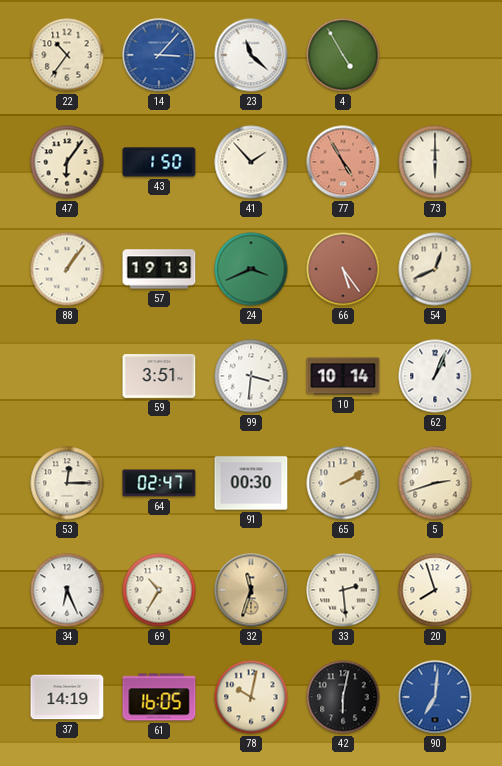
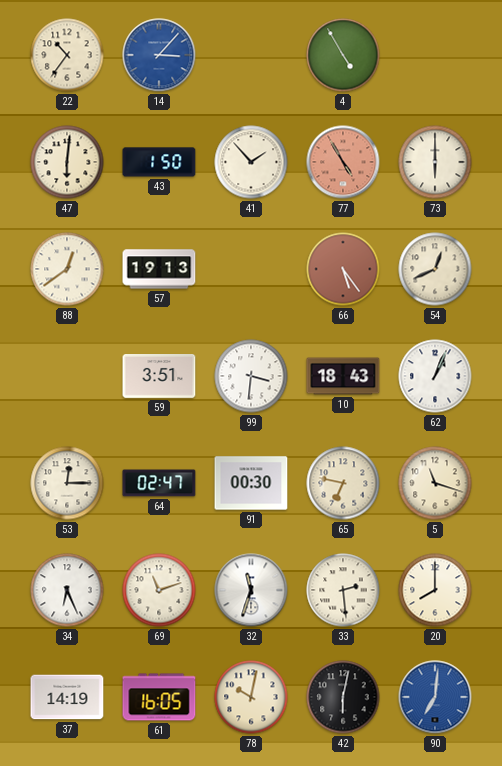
23: 11:22 -> none (251, 55)
47: 6:06 -> 6:01 (67, 162)
88: 1:06 -> 12:39 (67, 269)
24: 3:41 -> none (251, 269)
10: 10:14 -> 18:43 (343, 376)
65: 2:10 -> 6:47 (343, 483)
5: 2:42 -> 11:18 (435, 483)
69: 10:35 -> 11:12 (159, 590)
32 dial: champagne -> white (251, 590)
20: 7:57 -> 8:00 (435, 590)
